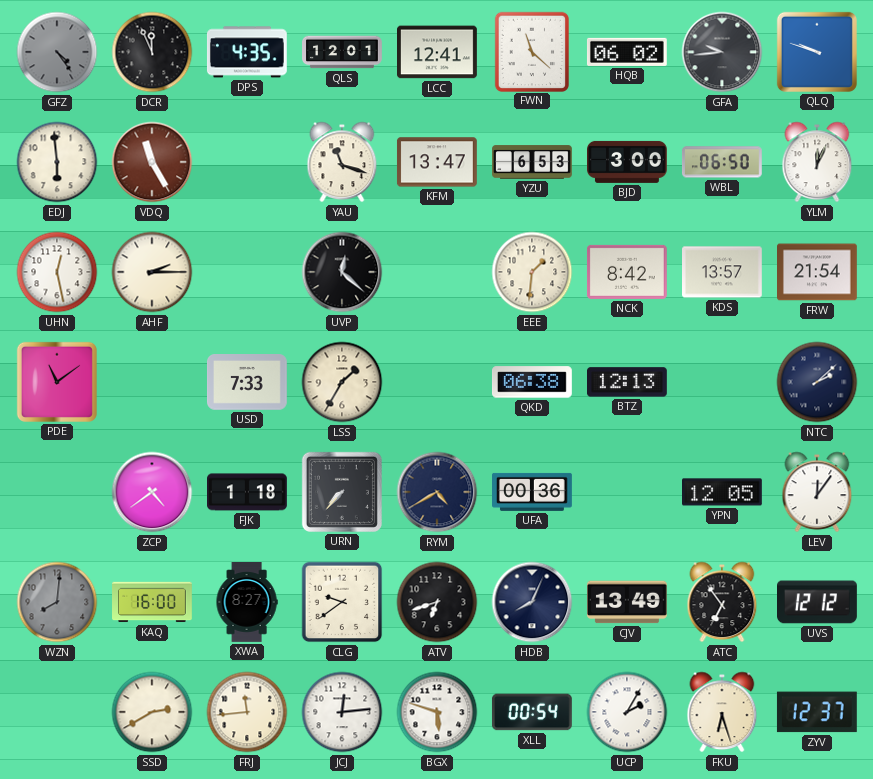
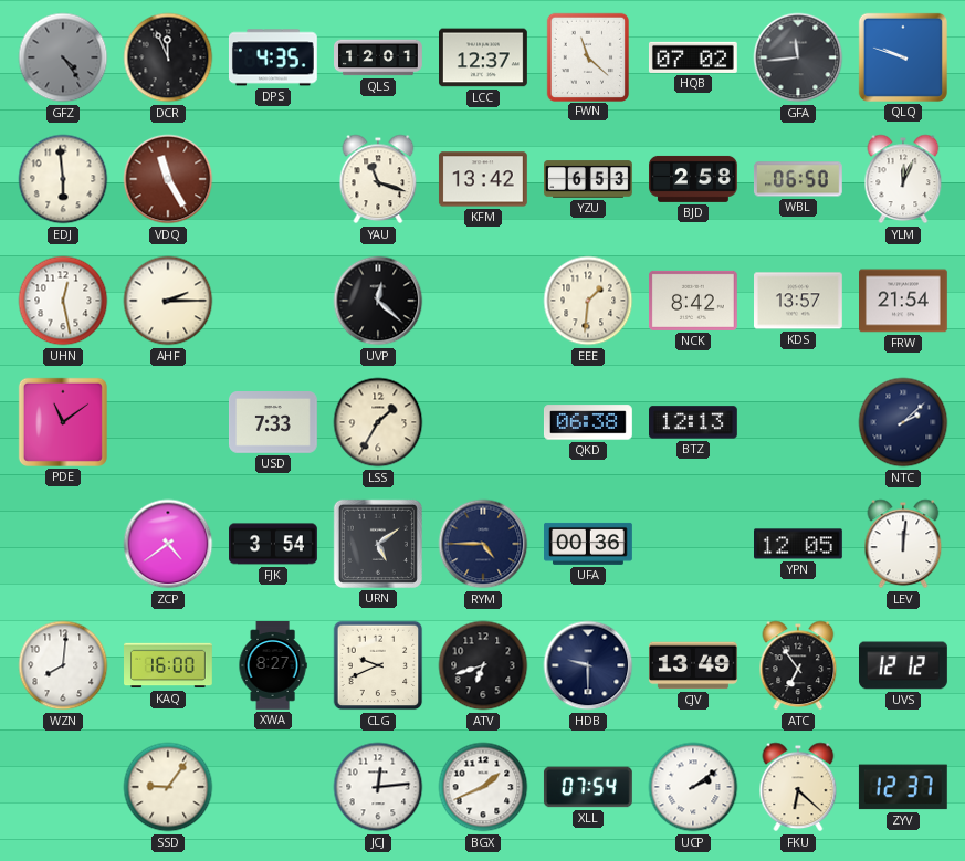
LCC: 12:41 -> 12:37 (484, 57)
HQB: 06:02 -> 07:02 (693, 57)
GFA: 9:44 -> 11:44 (798, 57)
KFM: 13:47 -> 13:42 (483, 179)
BJD: 3:00 -> 2:58 (694, 179)
FJK: 1:18 -> 3:54 (274, 544)
URN: 7:37 -> 5:09 (378, 544)
RYM: 4:40 -> 4:45 (483, 544)
LEV: 12:06 -> 12:01 (903, 544)
WZN dial: grey -> white (63, 665)
CLG: 9:39 -> 9:41 (378, 665)
HDB: 8:04 -> 9:30 (588, 665)
SSD: 2:40 -> 9:06 (168, 787)
FRJ: 11:44 -> none (247, 712)
BGX: 5:48 -> 1:41 (483, 787)
XLL: 00:54 -> 07:54 (588, 787)
UCP: 2:05 -> 2:09 (693, 787)
FKU: 6:27 -> 6:22 (798, 787)
